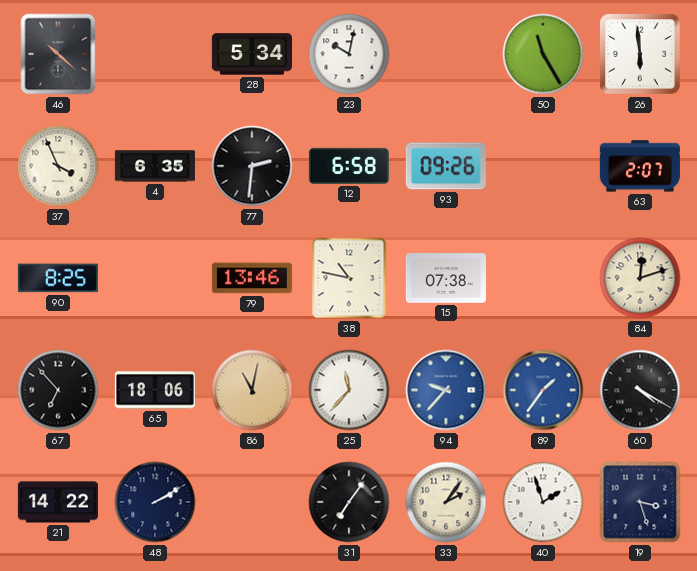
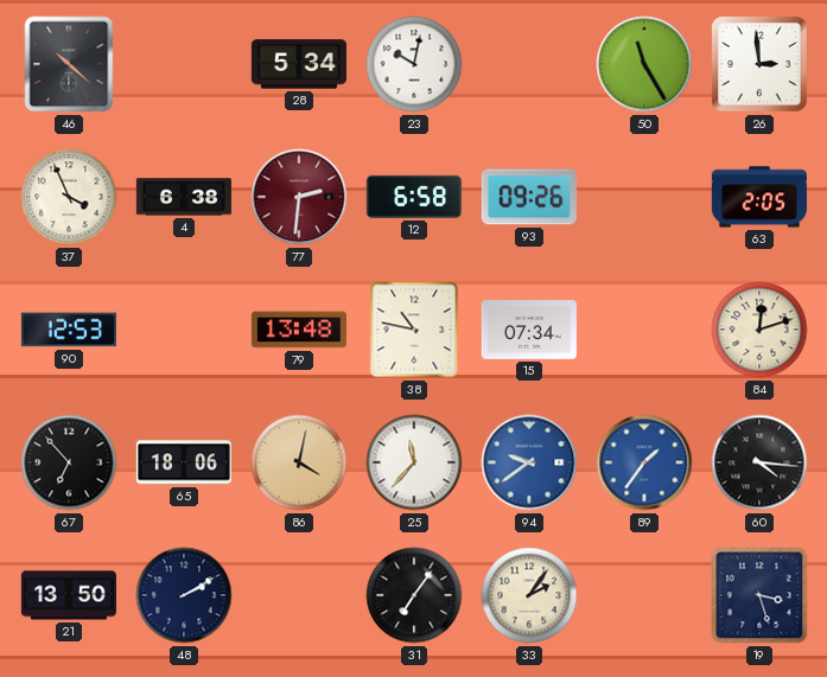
26: 5:59 -> 2:59 (759, 64)
4: 6:35 -> 6:38 (184, 197)
77 dial: black -> burgundy (299, 197)
63: 2:07 -> 2:05 (759, 197)
90: 8:25 -> 12:53 (69, 330)
79: 13:46 -> 13:48 (299, 330)
15: 07:38 -> 07:34 (529, 330)
86: 11:02 -> 4:02 (299, 462)
94: 9:37 -> 9:39 (529, 462)
60: 4:20 -> 4:16 (759, 462)
21: 14:22 -> 13:50 (69, 595)
40: 1:57 -> none (543, 502)
